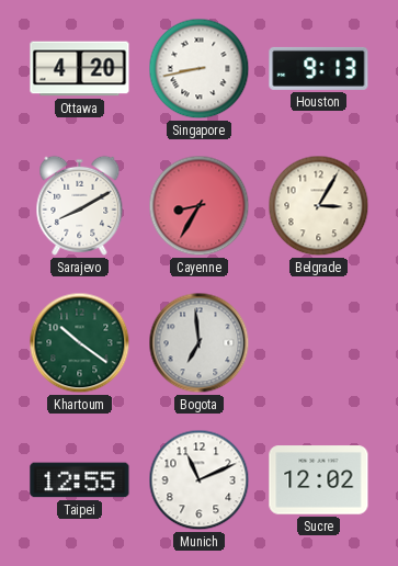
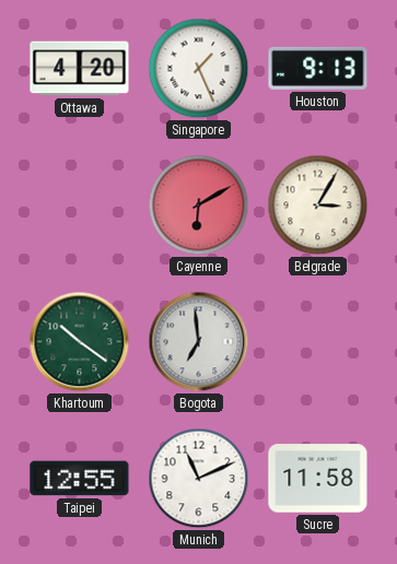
Singapore: 8:43 -> 1:26 (199, 69)
Sarajevo: 8:10 -> none (80, 205)
Cayenne: 8:35 -> 6:10 (199, 205)
Sucre: 12:02 -> 11:58 (318, 479)
